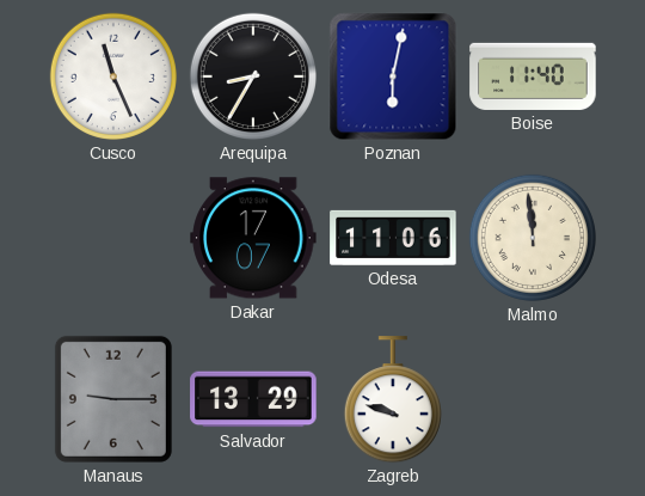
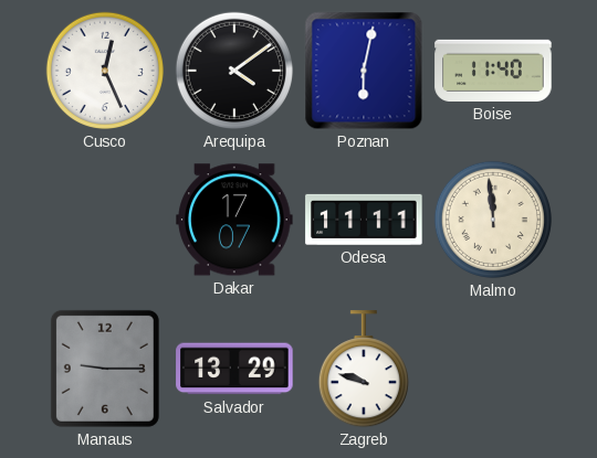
Cusco: 11:26 -> 12:26 (105, 71)
Arequipa: 8:35 -> 4:09 (234, 71)
Odesa: 11:06 -> 11:11 (364, 220)
